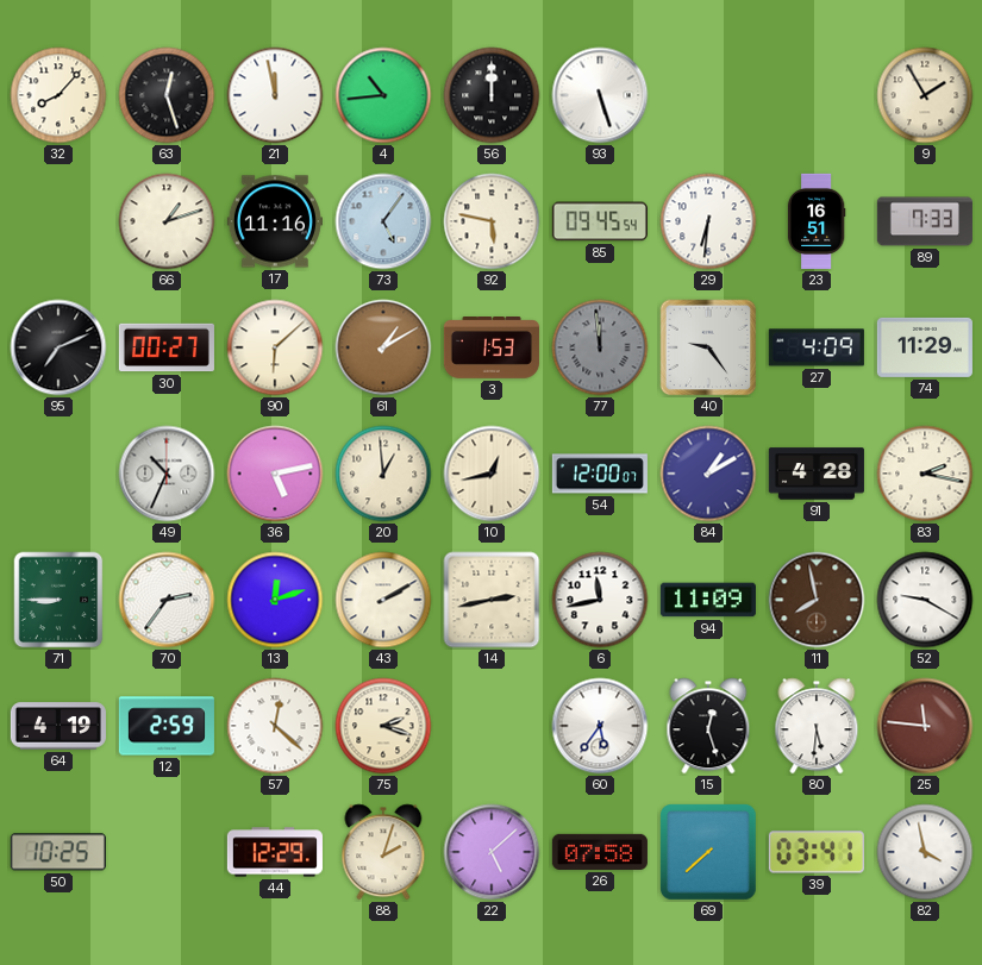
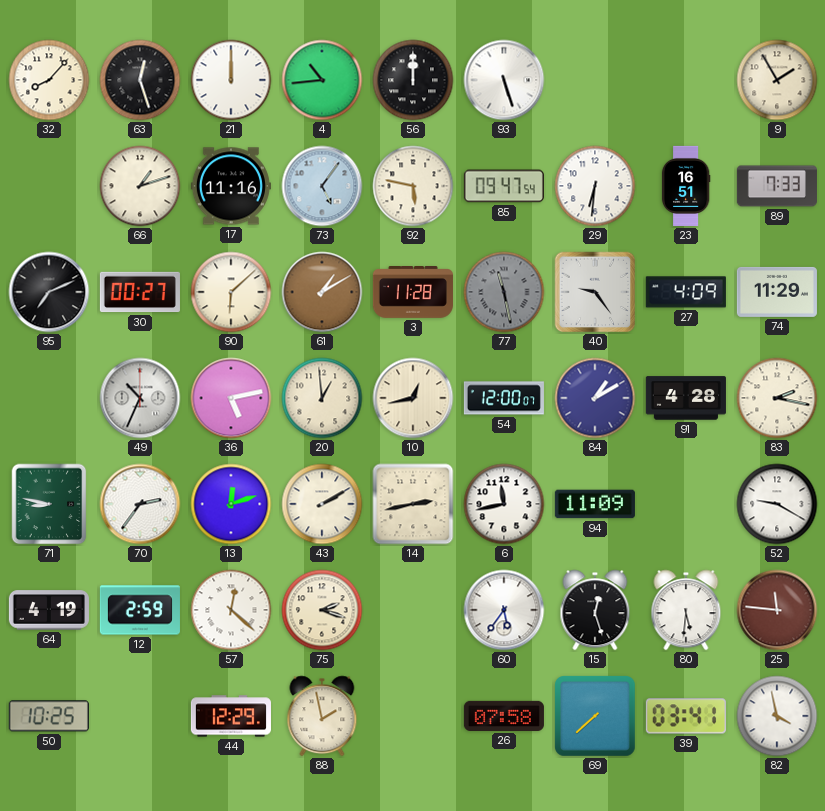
21: 11:58 -> 12:00 (231, 80)
85: 09:45 -> 09:47 (504, 186)
3: 1:53 -> 11:28 (413, 293)
77: 11:59 -> 11:28 (504, 292)
71: 8:45 -> 8:47 (49, 504)
11: 7:58 -> none (817, 600)
88: 2:03 -> 1:58 (322, 716)
22: 5:08 -> none (492, 852)
